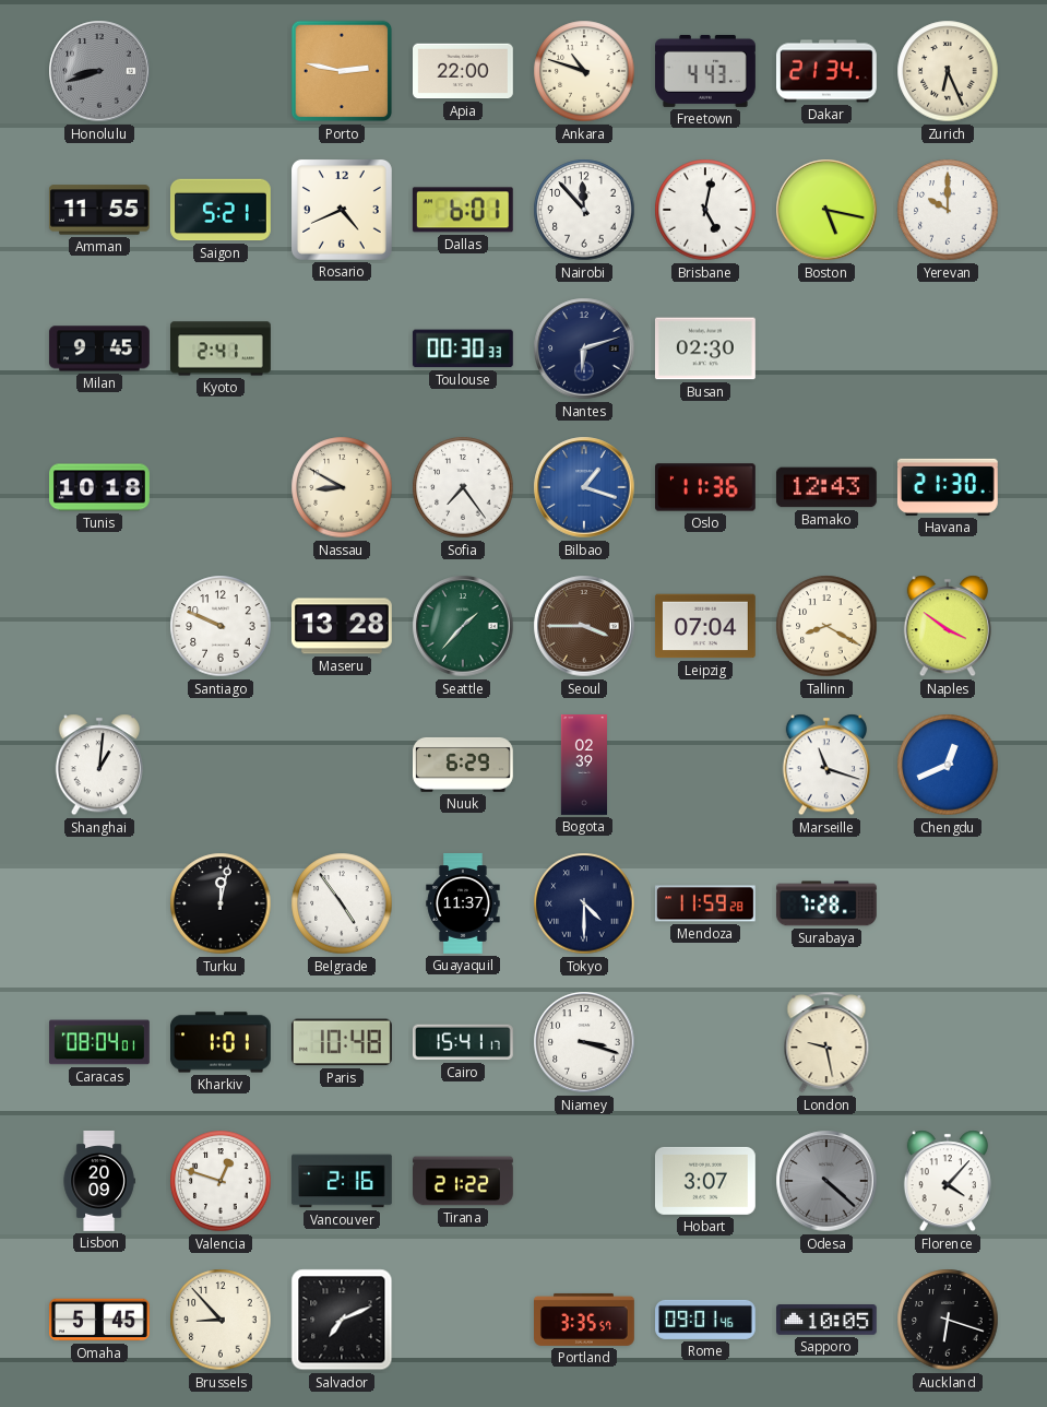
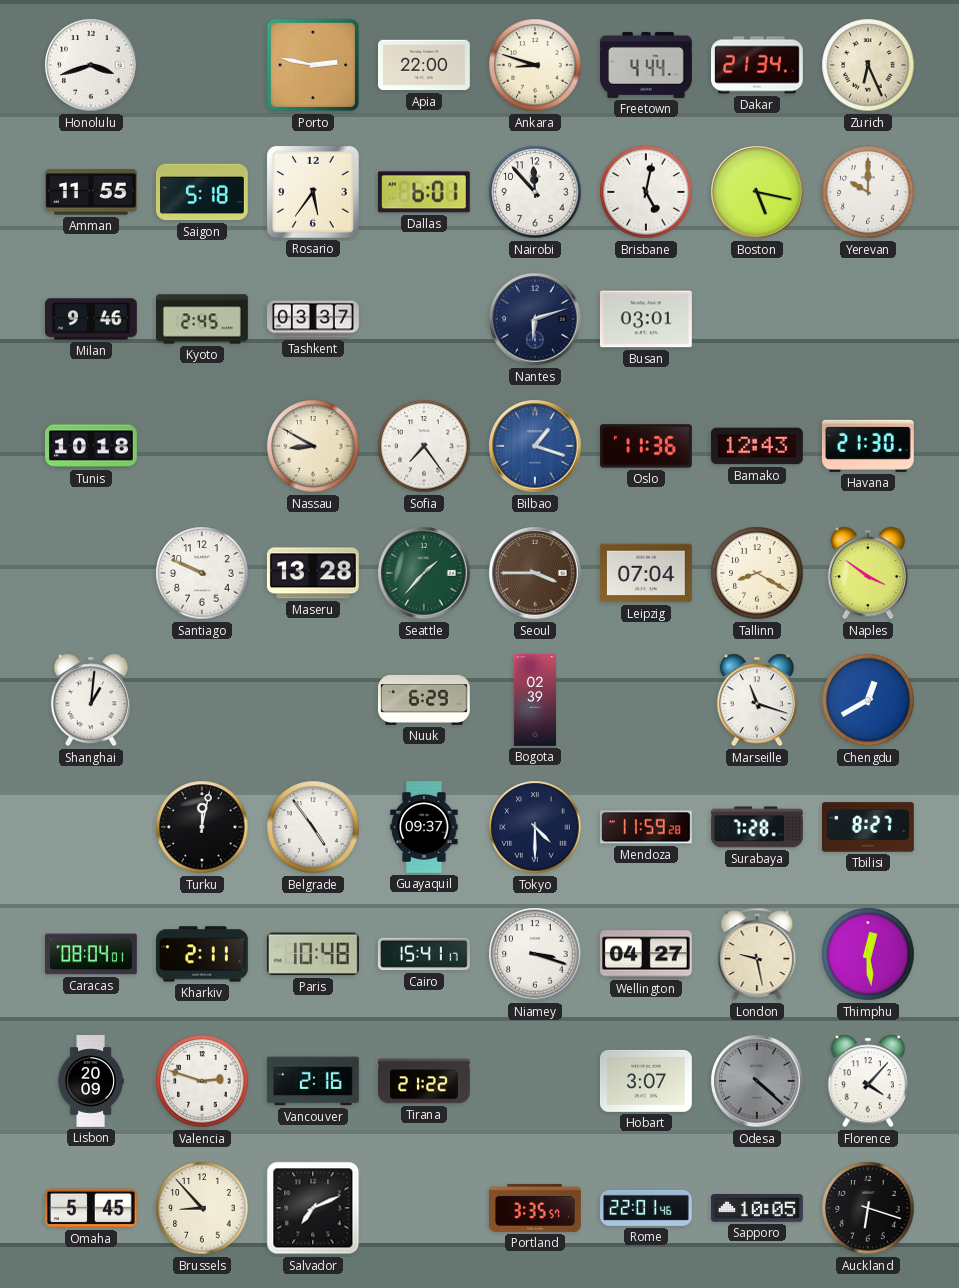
Honolulu: 8:42 -> 3:42 (91, 65)
Honolulu dial: grey -> white (91, 65)
Ankara: 10:48 -> 8:48 (535, 65)
Freetown: 4:43 -> 4:44 (647, 65)
Saigon: 5:21 -> 5:18 (203, 192)
Rosario: 4:41 -> 5:36 (313, 192)
Milan: 9:45 -> 9:46 (91, 319)
Kyoto: 2:41 -> 2:45 (203, 319)
Tashkent: none -> 03:37 (314, 319)
Toulouse: 00:30 -> none (463, 348)
Busan: 02:30 -> 03:01 (646, 319)
Chengdu: 12:41 -> 12:40 (868, 700)
Guayaquil: 11:37 -> 09:37 (424, 828)
Tbilisi: none -> 8:27 (869, 827)
Kharkiv: 1:01 -> 2:11 (203, 954)
Wellington: none -> 04:27 (647, 954)
Thimphu: none -> 12:29 (868, 954)
Valencia: 12:48 -> 2:48 (202, 1081)
Rome: 09:01 -> 22:01 (647, 1208)
